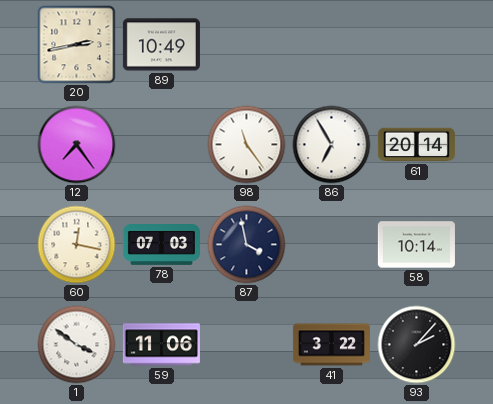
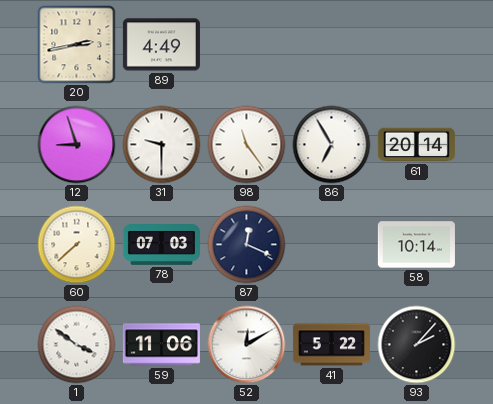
89: 10:49 -> 4:49 (161, 45)
12: 7:24 -> 8:57 (77, 145)
31: none -> 9:30 (162, 145)
60: 12:17 -> 7:38 (77, 245)
87: 3:58 -> 12:19 (247, 245)
52: none -> 12:10 (247, 345)
41: 3:22 -> 5:22 (331, 345)
